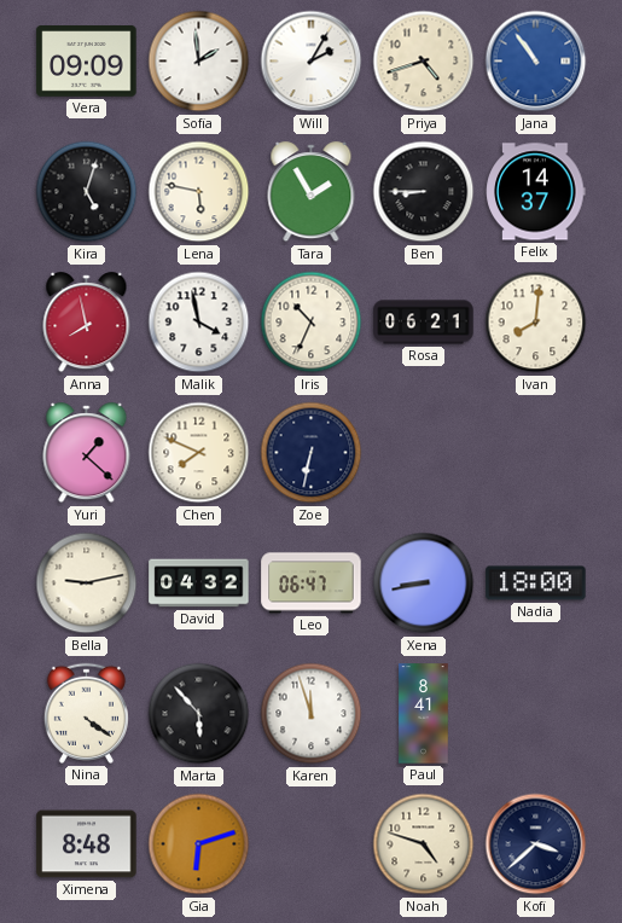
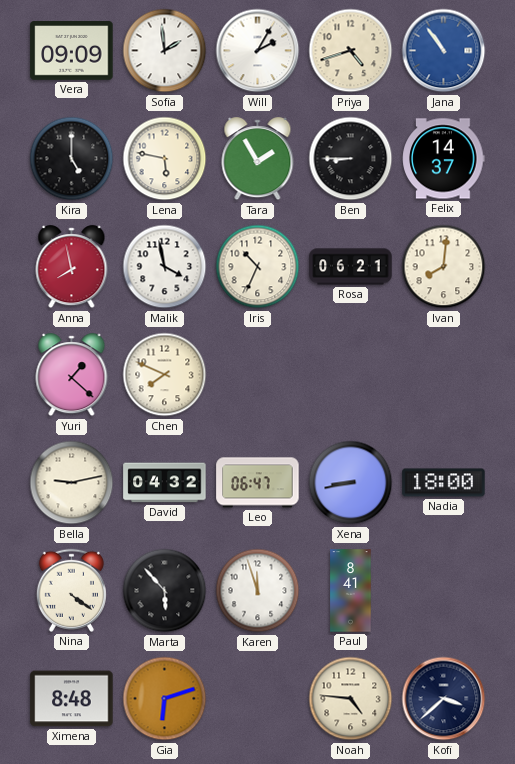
Kira: 5:03 -> 5:00 (72, 159)
Zoe: 6:32 -> none (312, 453)
Noah: 4:48 -> 4:46 (351, 699)
